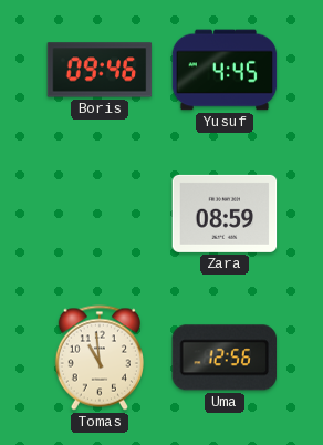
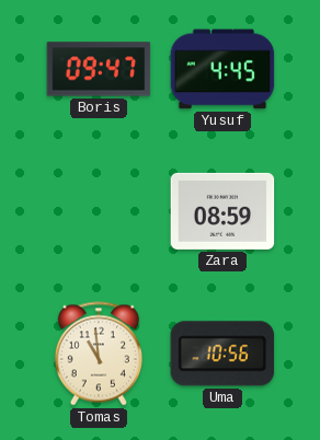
Boris: 09:46 -> 09:47 (99, 69)
Uma: 12:56 -> 10:56 (222, 354)
